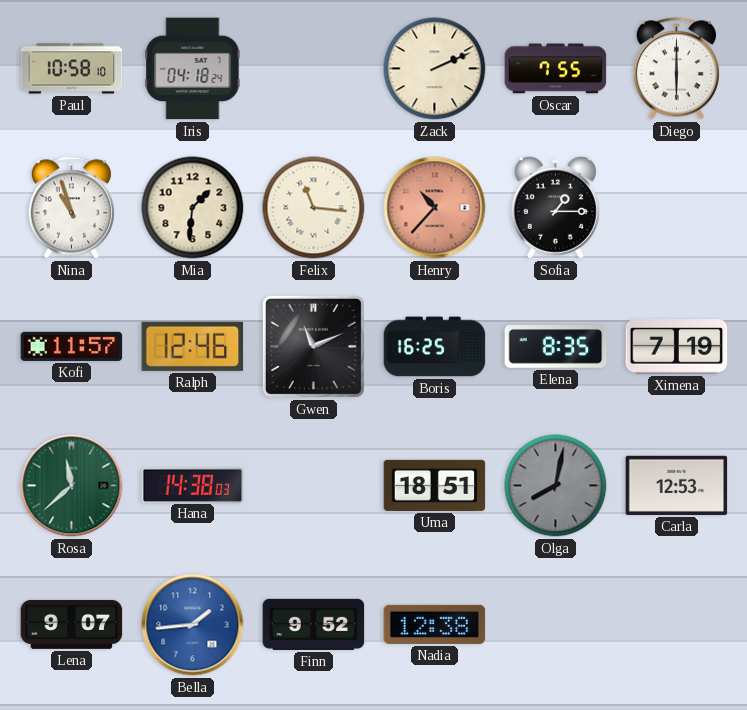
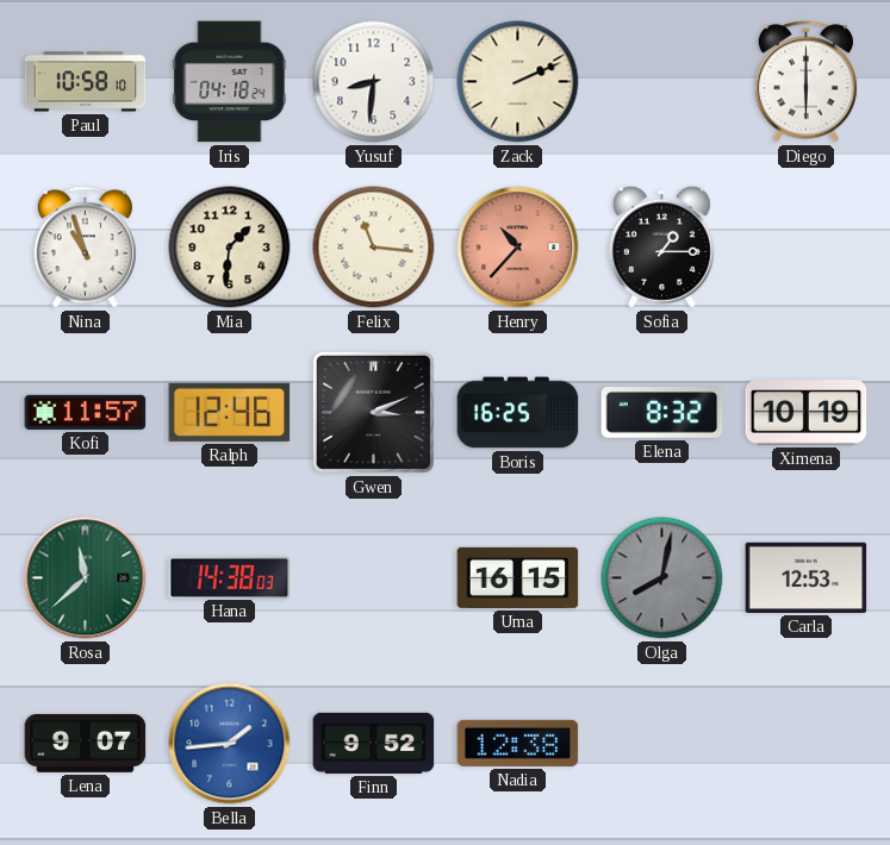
Yusuf: none -> 8:31 (374, 82)
Oscar: 7:55 -> none (556, 69)
Gwen: 11:11 -> 3:11 (373, 412)
Elena: 8:35 -> 8:32 (662, 413)
Ximena: 7:19 -> 10:19 (807, 413)
Uma: 18:51 -> 16:15 (518, 577)
